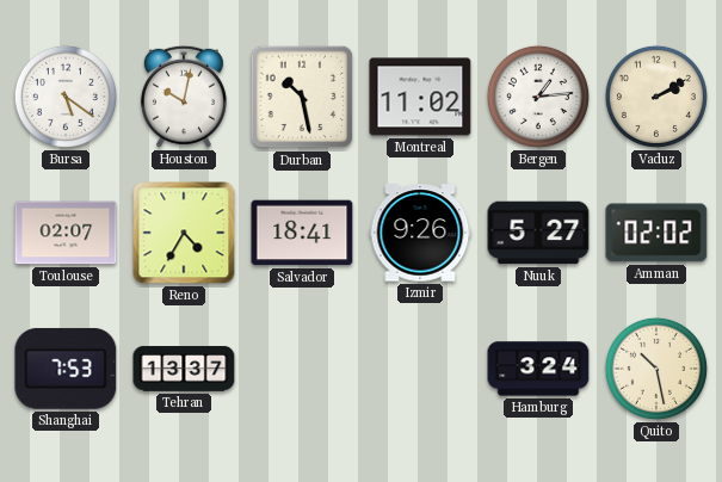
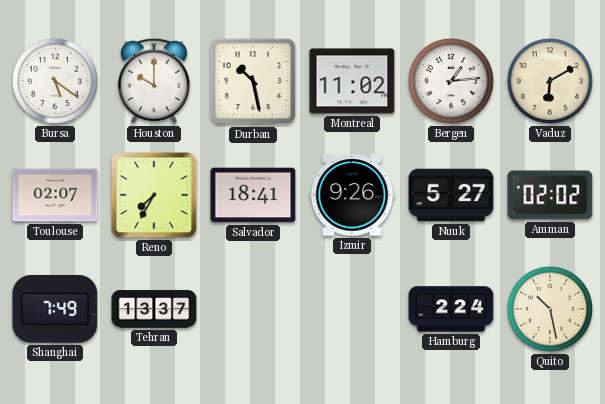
Houston: 10:02 -> 10:00 (154, 81)
Vaduz: 2:10 -> 6:10 (550, 81)
Reno: 4:35 -> 7:35 (154, 195)
Shanghai: 7:53 -> 7:49 (55, 309)
Hamburg: 3:24 -> 2:24 (451, 309)
